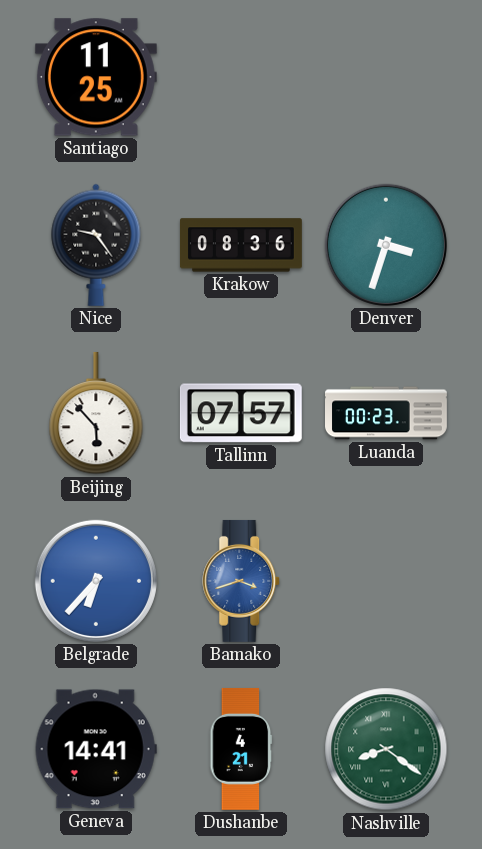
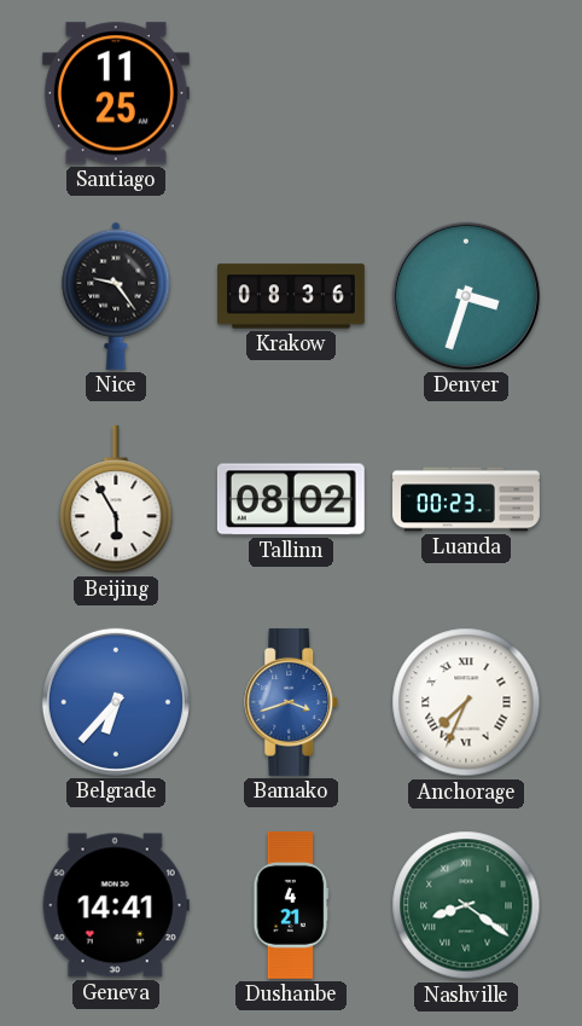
Beijing: 5:53 -> 5:55 (116, 499)
Tallinn: 07:57 -> 08:02 (291, 499)
Anchorage: none -> 7:34 (466, 702)
